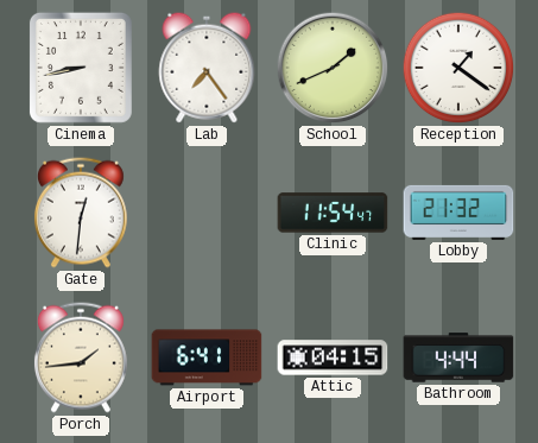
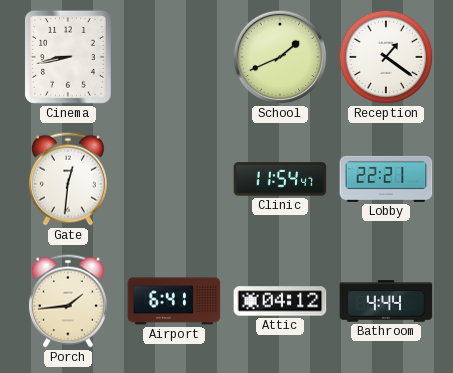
Lab: 7:24 -> none (207, 68)
Lobby: 21:32 -> 22:21 (386, 179)
Attic: 04:15 -> 04:12 (280, 301)
